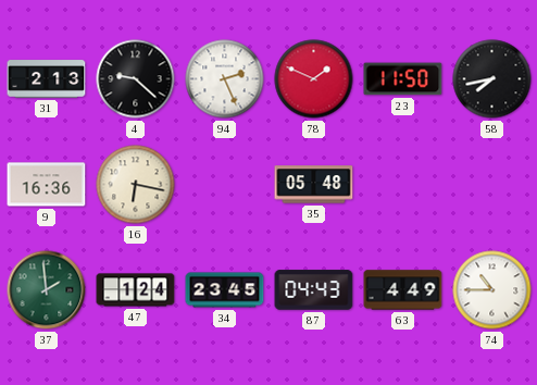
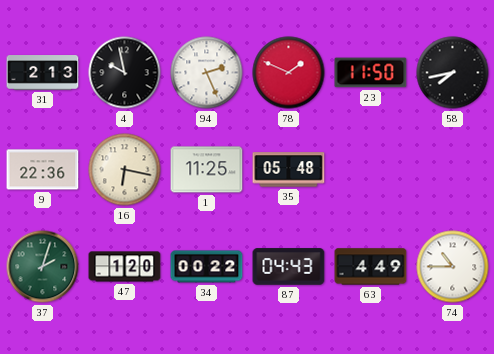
4: 9:22 -> 9:58 (125, 73)
9: 16:36 -> 22:36 (43, 170)
1: none -> 11:25 (207, 170)
37: 1:59 -> 2:03 (43, 267)
47: 1:24 -> 1:20 (125, 267)
34: 23:45 -> 00:22 (207, 267)
